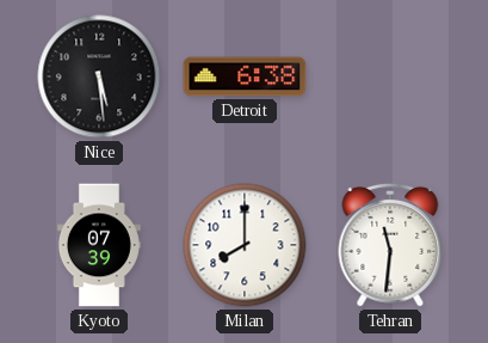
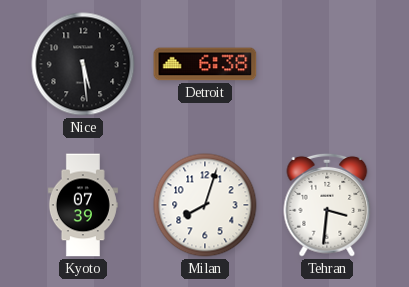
Milan: 8:00 -> 8:03 (205, 205)
Tehran: 11:31 -> 3:31 (327, 205)
